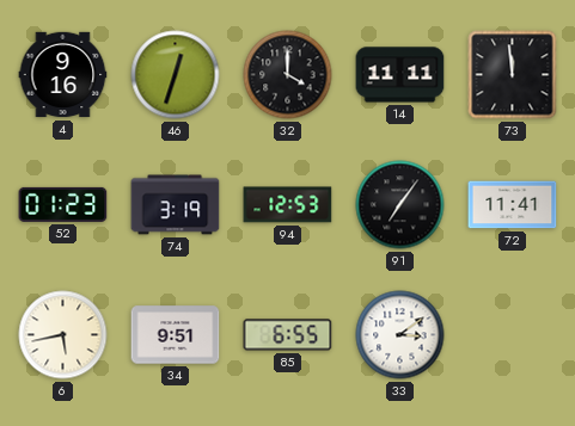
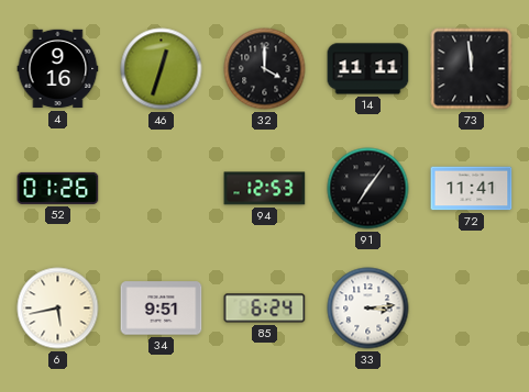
52: 01:23 -> 01:26 (58, 188)
74: 3:19 -> none (176, 205)
85: 6:55 -> 6:24 (265, 309)
33: 3:09 -> 3:14 (368, 309)
